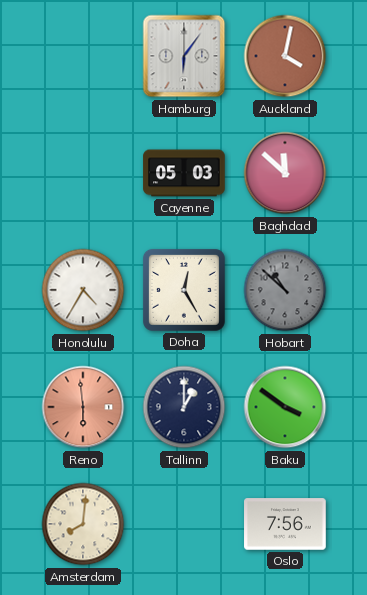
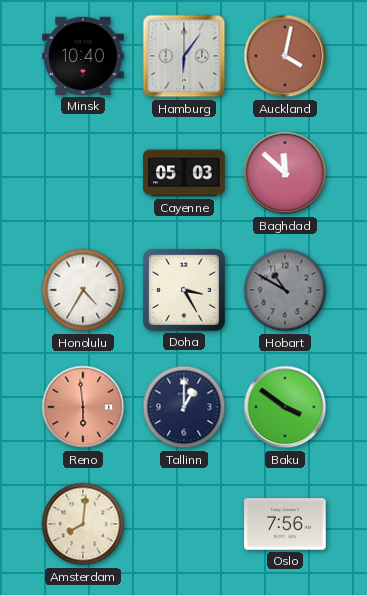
Minsk: none -> 10:40 (83, 56)
Doha: 12:25 -> 3:25 (184, 290)
Hobart: 10:52 -> 10:50 (285, 290)
